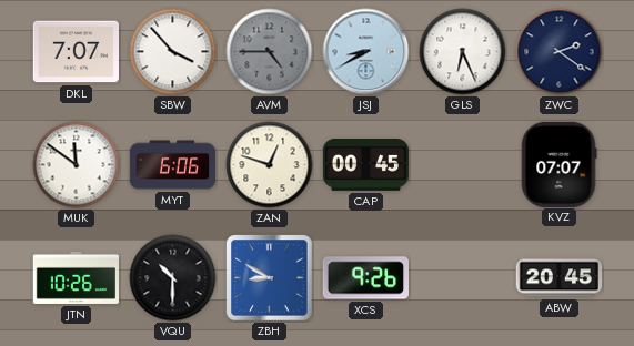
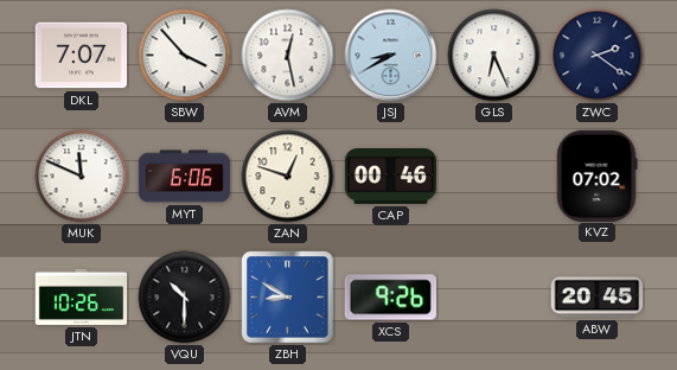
AVM: 4:45 -> 12:28 (288, 56)
AVM dial: grey -> white (288, 56)
MUK: 11:51 -> 11:49 (82, 177)
CAP: 00:45 -> 00:46 (391, 177)
KVZ: 07:07 -> 07:02 (596, 176)
